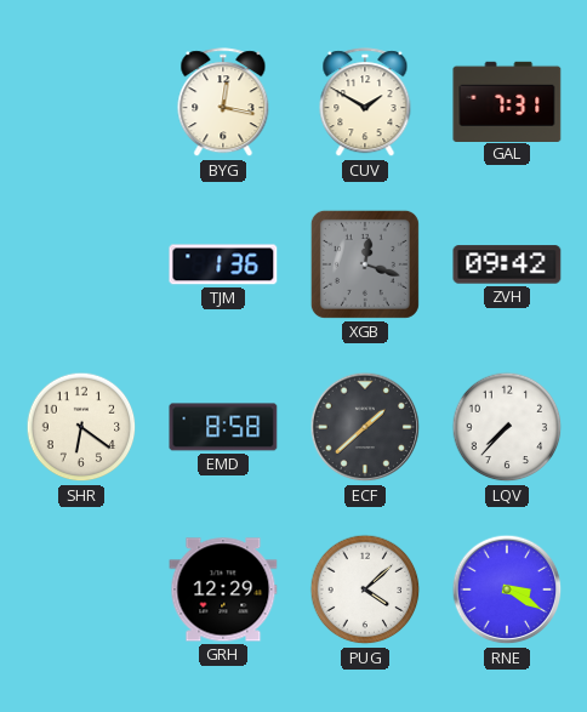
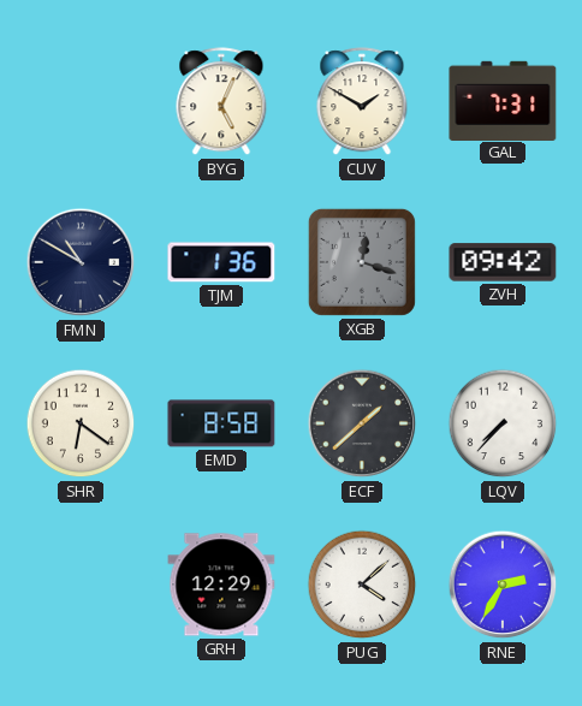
BYG: 12:17 -> 5:04 (221, 102)
FMN: none -> 10:50 (81, 262)
RNE: 3:20 -> 2:35 (503, 585)
